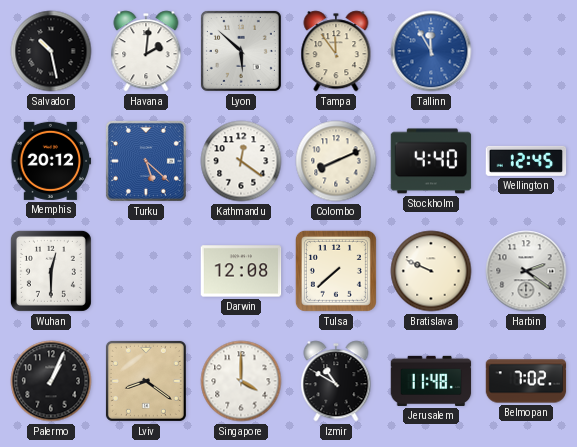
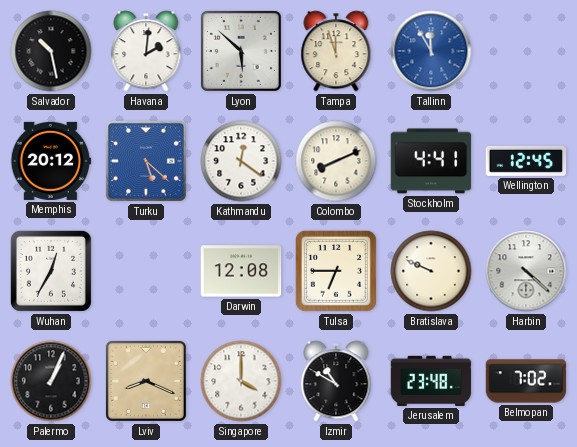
Tampa: 11:54 -> 11:57 (336, 51)
Stockholm: 4:40 -> 4:41 (431, 161)
Wuhan: 12:30 -> 12:35 (51, 271)
Tulsa: 7:38 -> 6:45 (336, 271)
Harbin: 2:21 -> 4:22 (526, 271)
Lviv: 8:21 -> 8:19 (146, 381)
Jerusalem: 11:48 -> 23:48 (431, 381)
